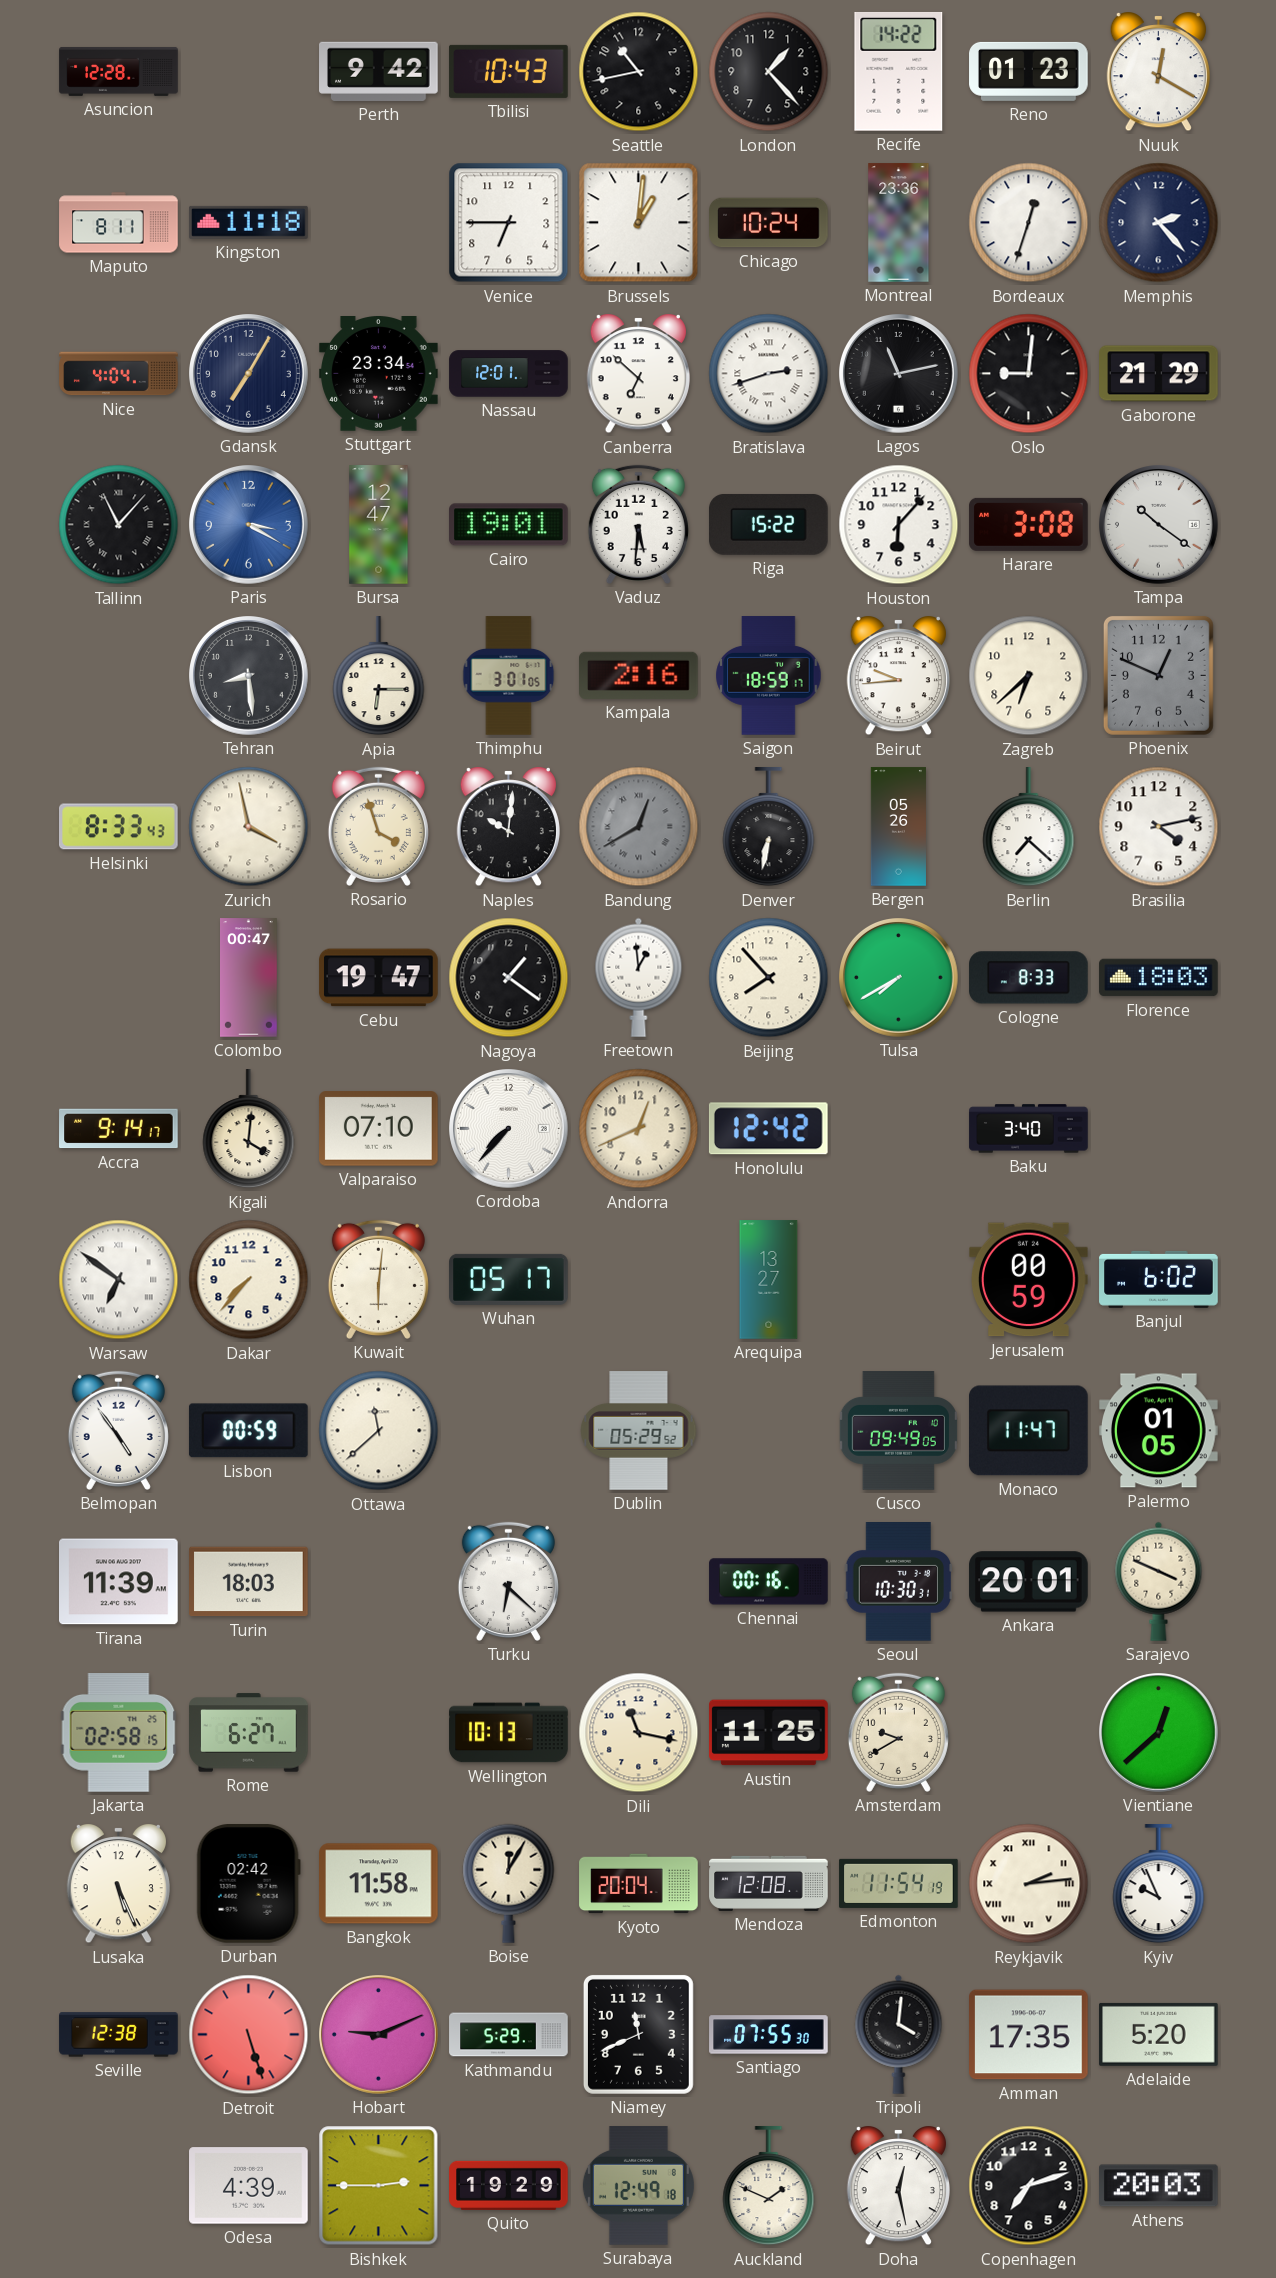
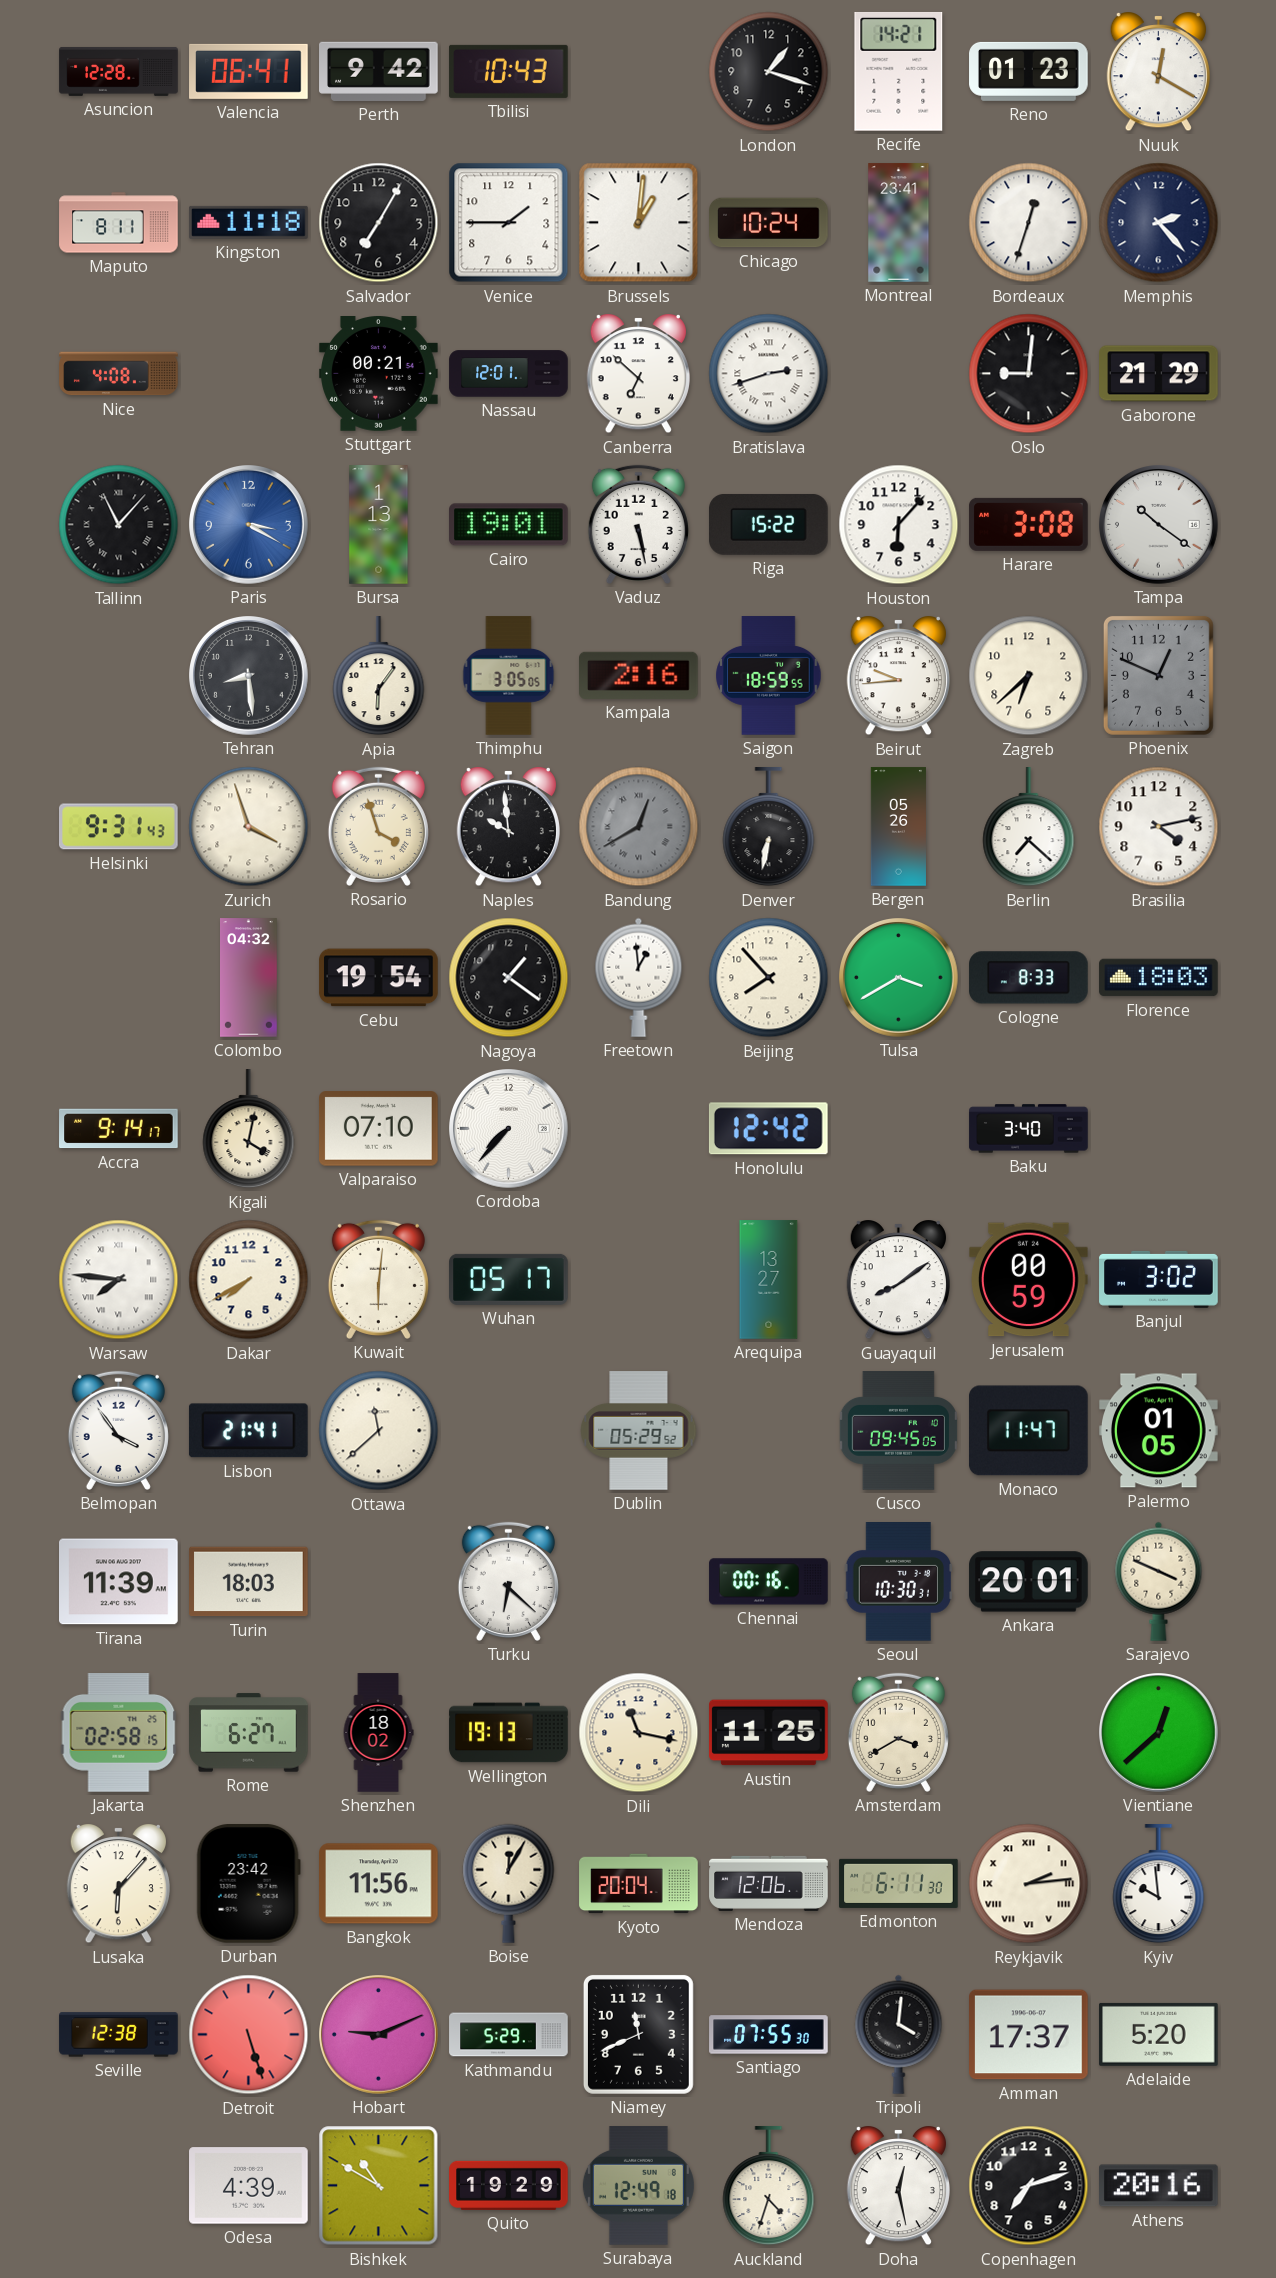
Valencia: none -> 06:41 (249, 71)
Seattle: 10:43 -> none (639, 72)
London: 1:23 -> 1:18 (769, 72)
Recife: 14:22 -> 14:21 (899, 71)
Salvador: none -> 7:05 (379, 223)
Venice: 6:45 -> 1:45 (509, 223)
Montreal: 23:36 -> 23:41 (899, 223)
Nice: 4:04 -> 4:08 (119, 374)
Gdansk: 7:05 -> none (249, 374)
Stuttgart: 23:34 -> 00:21 (379, 374)
Lagos: 11:13 -> none (899, 374)
Bursa: 12:47 -> 1:13 (379, 525)
Vaduz: 5:31 -> 5:28 (638, 524)
Apia: 6:15 -> 6:06 (379, 676)
Thimphu: 3:01 -> 3:05 (509, 676)
Saigon: 18:59:17 -> 18:59:55 (769, 676)
Helsinki: 8:33 -> 9:31 (119, 827)
Zurich: 3:58 -> 3:57 (249, 827)
Naples: 10:01 -> 9:59 (508, 828)
Colombo: 00:47 -> 04:32 (249, 978)
Cebu: 19:47 -> 19:54 (379, 978)
Tulsa: 7:40 -> 3:40 (899, 978)
Kigali: 4:01 -> 4:02 (249, 1129)
Andorra: 12:41 -> none (639, 1129)
Warsaw: 6:51 -> 7:46 (119, 1280)
Dakar: 7:37 -> 7:40 (249, 1280)
Guayaquil: none -> 8:09 (898, 1281)
Banjul: 6:02 -> 3:02 (1159, 1279)
Belmopan: 4:54 -> 3:54 (118, 1430)
Lisbon: 00:59 -> 21:41 (248, 1431)
Cusco: 09:49 -> 09:45 (898, 1431)
Shenzhen: none -> 18:02 (378, 1733)
Wellington: 10:13 -> 19:13 (509, 1733)
Amsterdam: 9:40 -> 3:40 (898, 1732)
Lusaka: 5:26 -> 6:07 (118, 1885)
Durban: 02:42 -> 23:42 (248, 1884)
Bangkok: 11:58 -> 11:56 (379, 1884)
Mendoza: 12:08 -> 12:06 (769, 1883)
Edmonton: 11:54 -> 6:11 (899, 1883)
Kyiv: 9:56 -> 9:59 (1159, 1884)
Amman: 17:35 -> 17:37 (1029, 2035)
Bishkek: 2:45 -> 10:50 (379, 2186)
Auckland: 1:49 -> 4:33 (769, 2186)
Athens: 20:03 -> 20:16 (1159, 2186)
